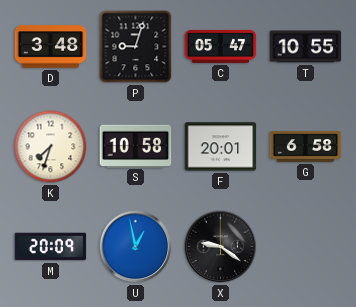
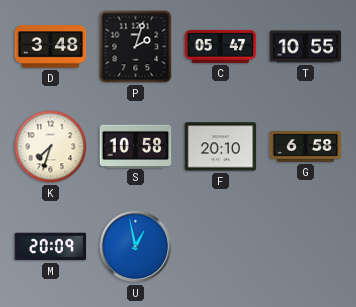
P: 9:03 -> 2:03 (136, 47)
F: 20:01 -> 20:10 (221, 147)
X: 9:21 -> none (221, 247)
